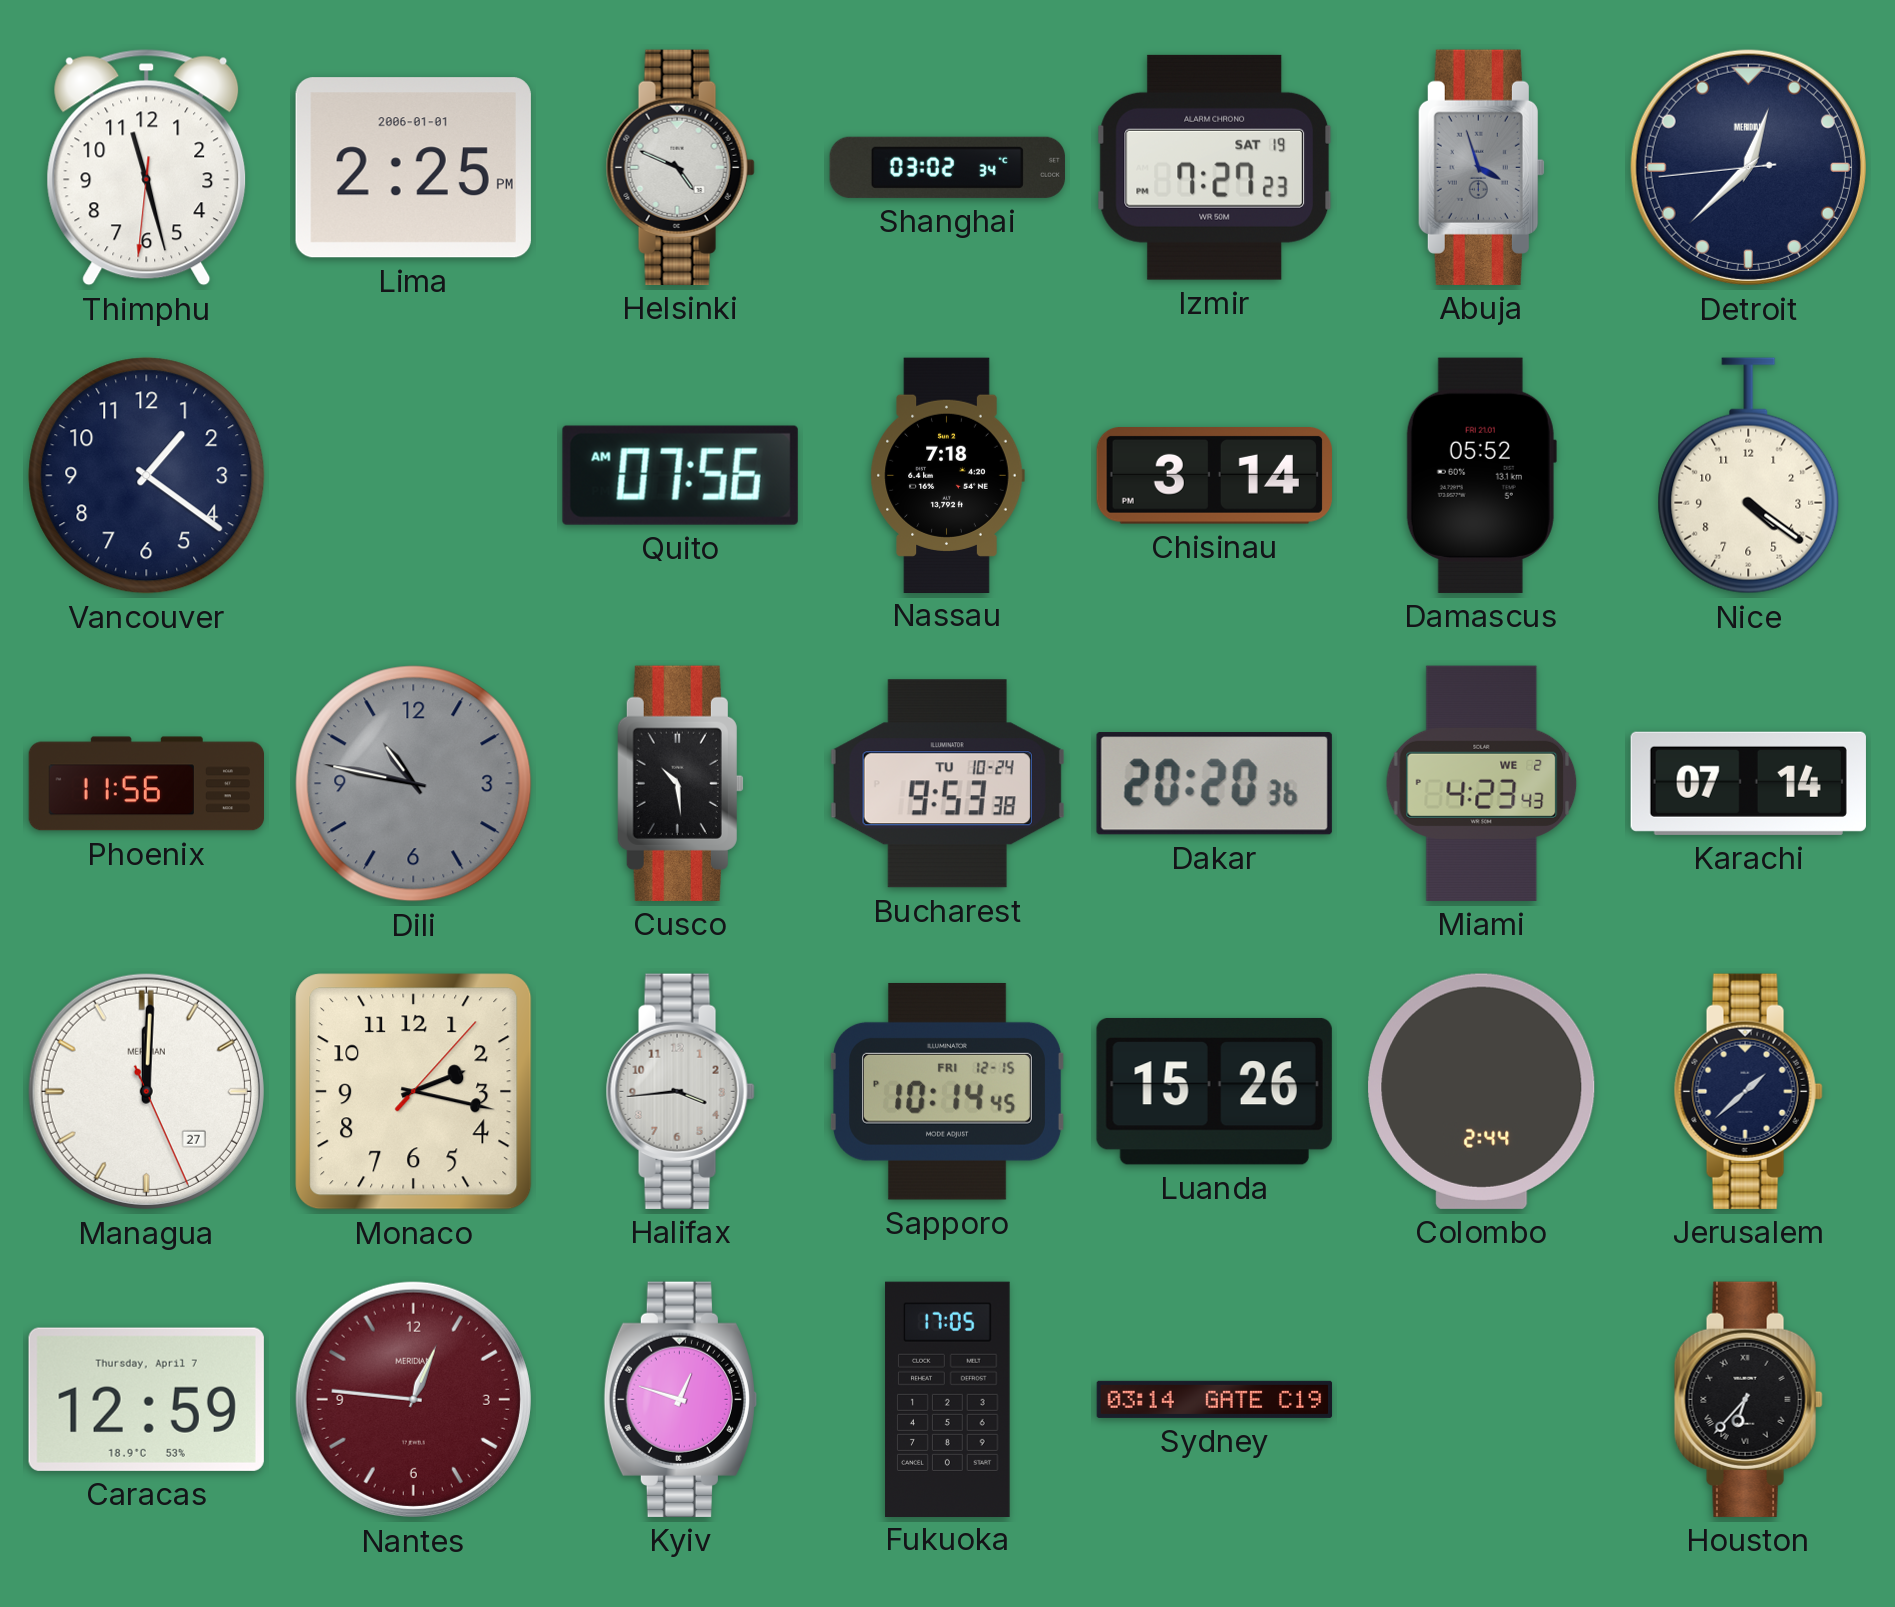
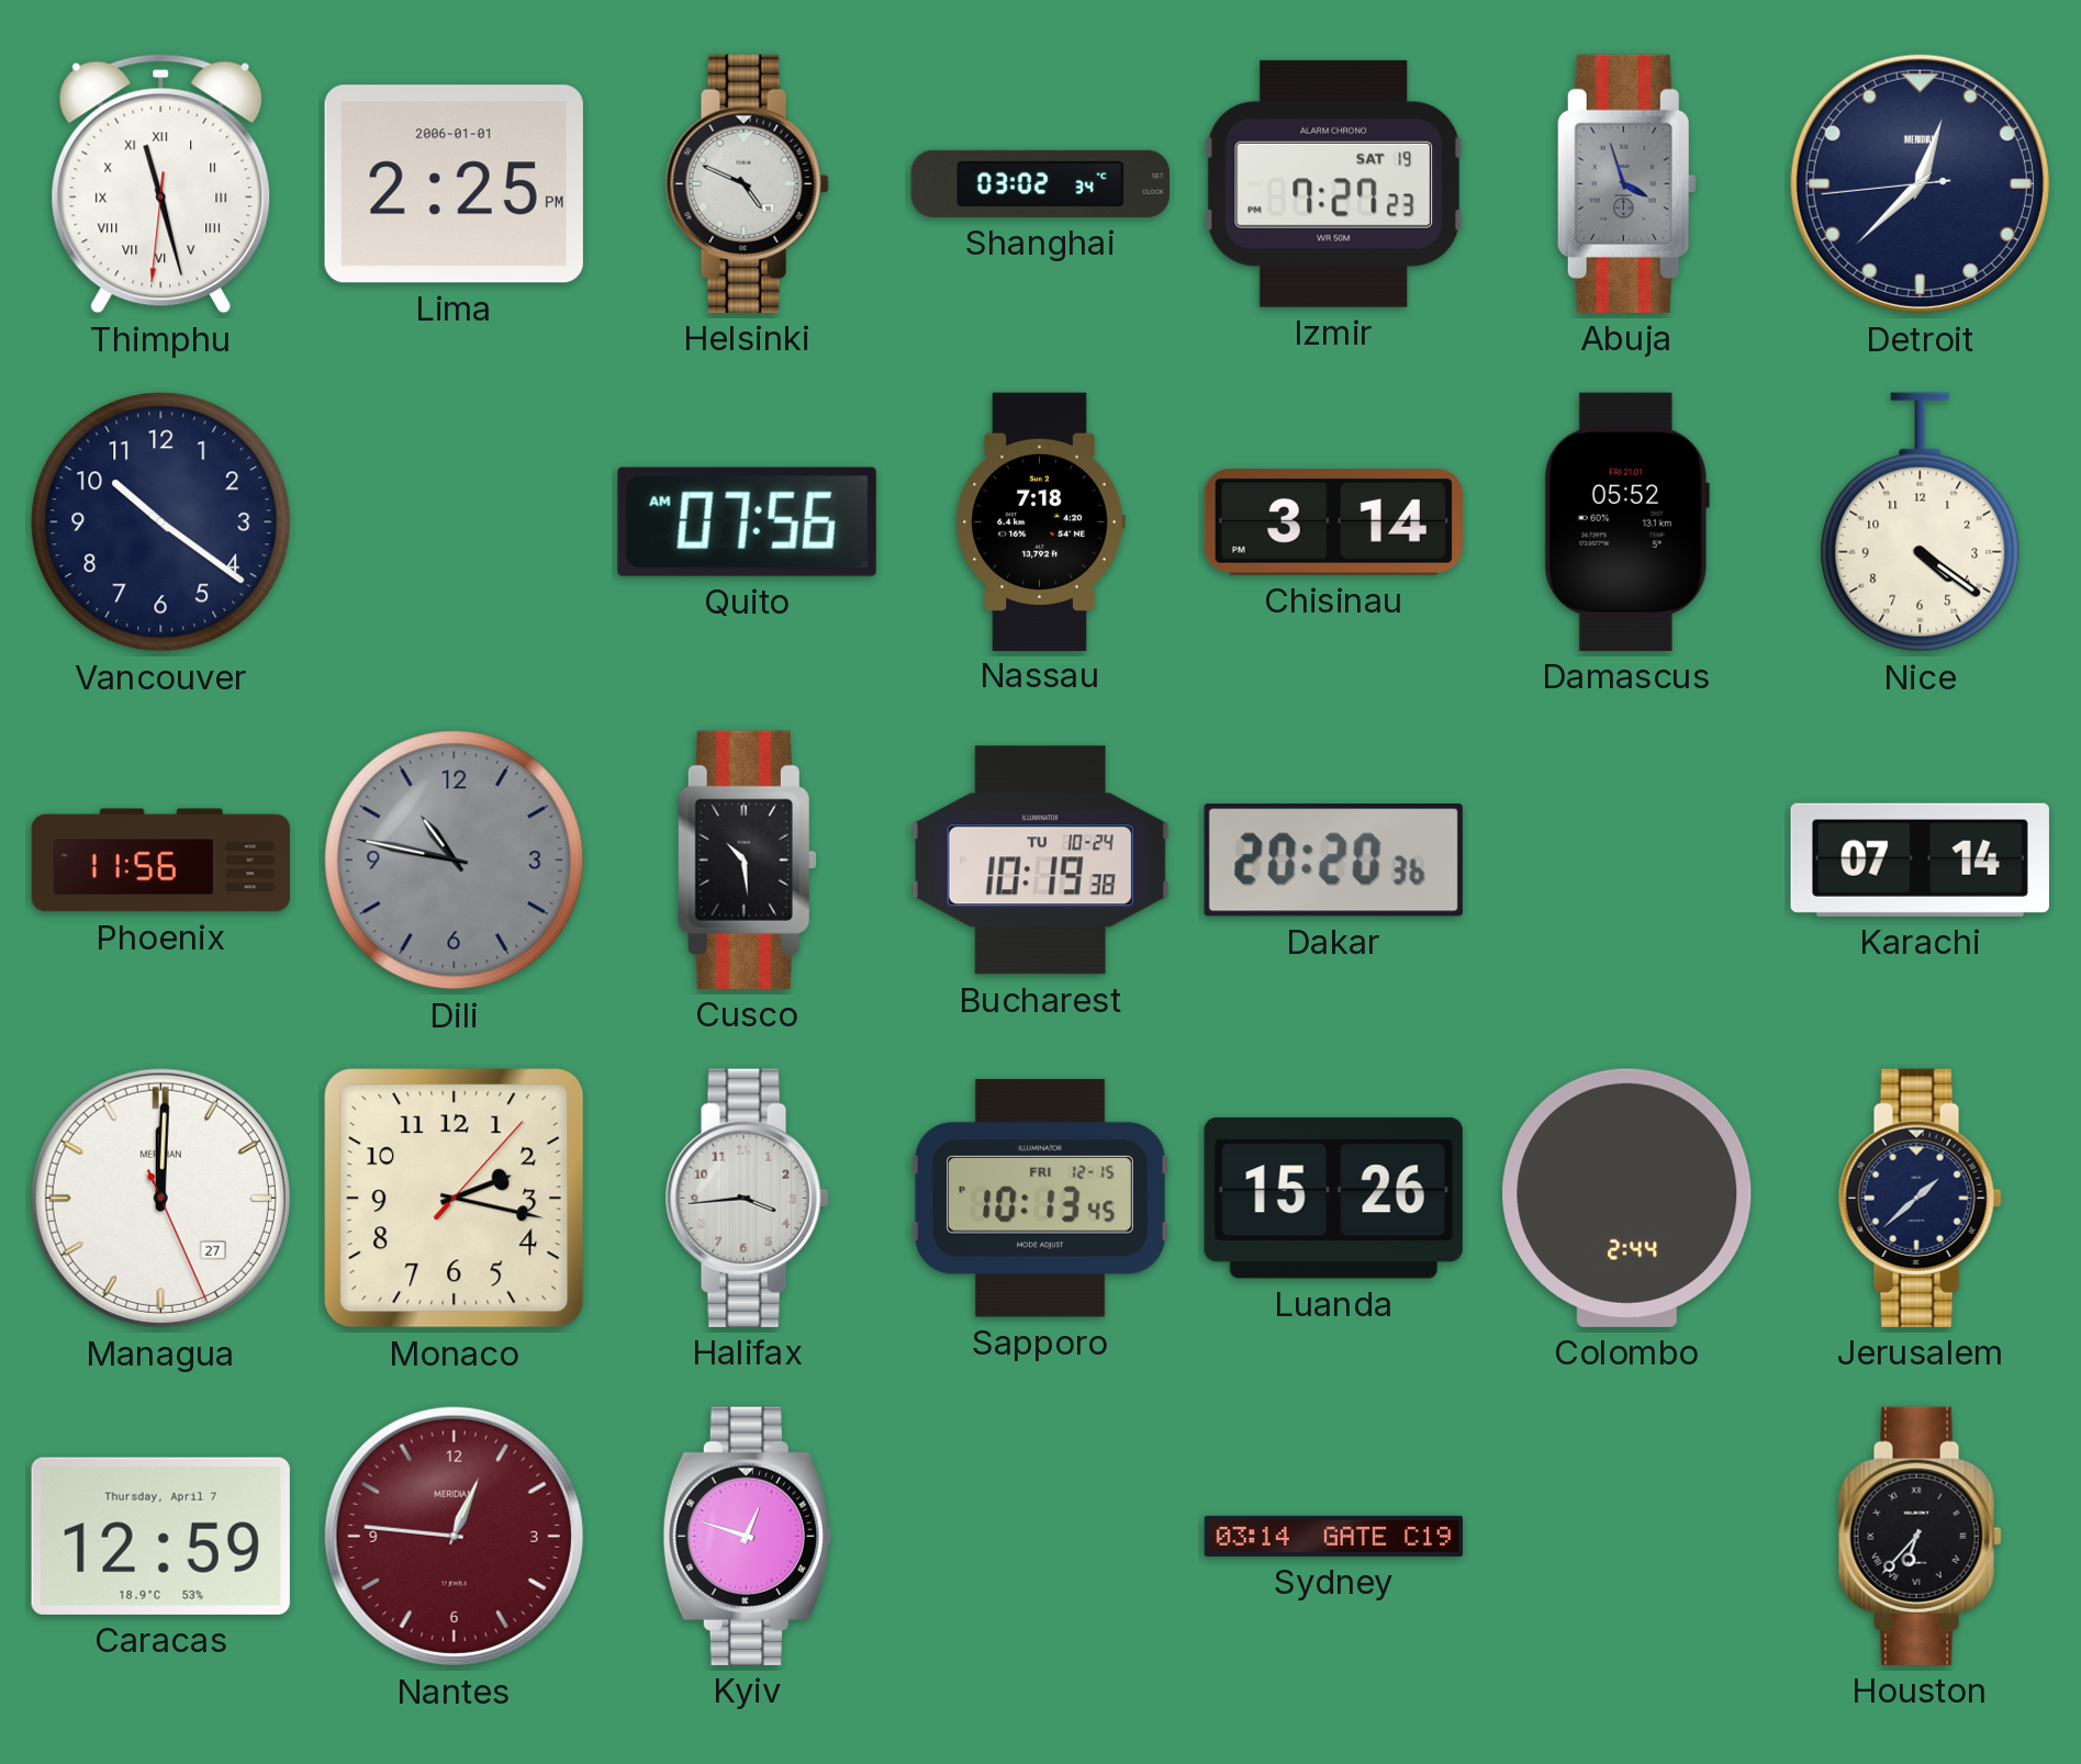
Thimphu numerals: Arabic -> Roman (161, 184)
Vancouver: 1:21 -> 10:21 (161, 523)
Bucharest: 9:53 -> 10:19 (1040, 861)
Miami: 4:23 -> none (1482, 783)
Sapporo: 10:14 -> 10:13 (1041, 1198)
Fukuoka: 17:05 -> none (948, 1399)
